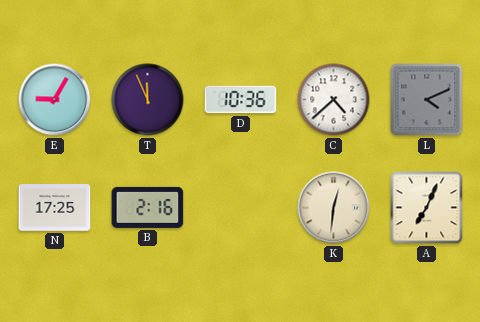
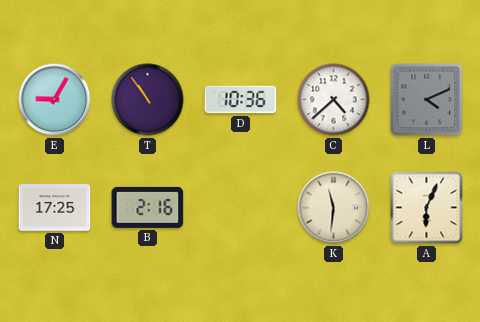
T: 11:56 -> 10:54 (148, 100)
K: 12:31 -> 11:31 (334, 208)
A: 7:04 -> 6:04 (427, 208)
